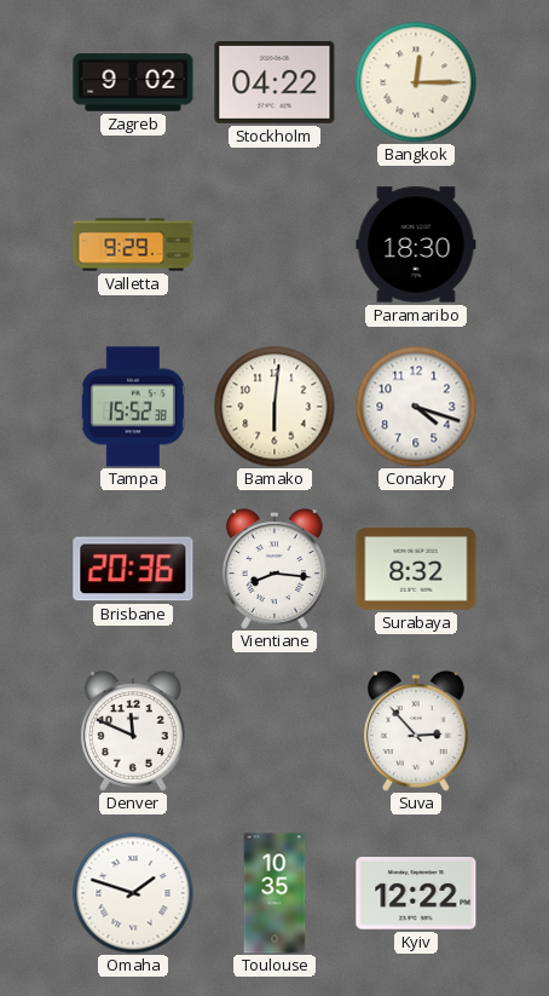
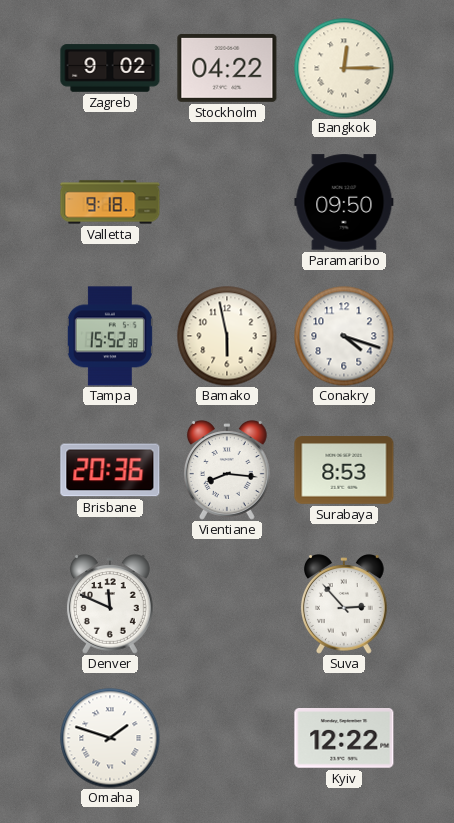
Valletta: 9:29 -> 9:18 (110, 202)
Paramaribo: 18:30 -> 09:50 (344, 202)
Bamako: 6:01 -> 5:58 (227, 336)
Surabaya: 8:32 -> 8:53 (344, 470)
Toulouse: 10:35 -> none (274, 893)
